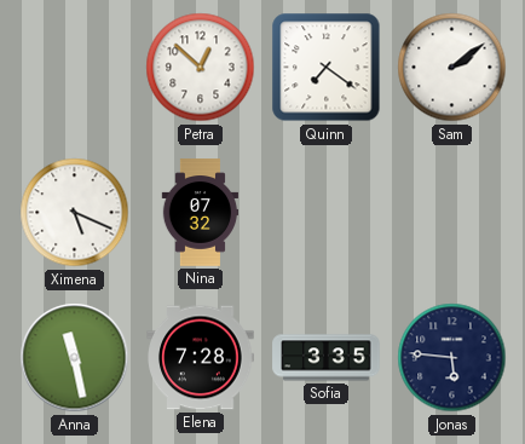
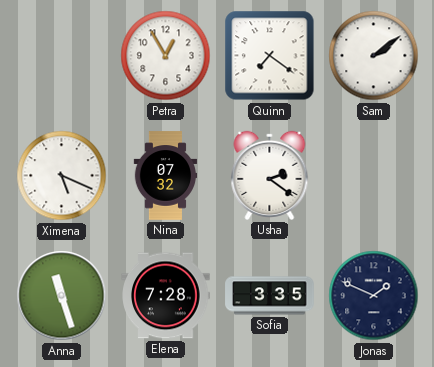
Petra: 12:52 -> 12:55 (166, 56)
Usha: none -> 2:21 (270, 175)
Anna: 11:28 -> 11:27 (62, 296)
Jonas: 5:46 -> 1:49 (374, 296)
